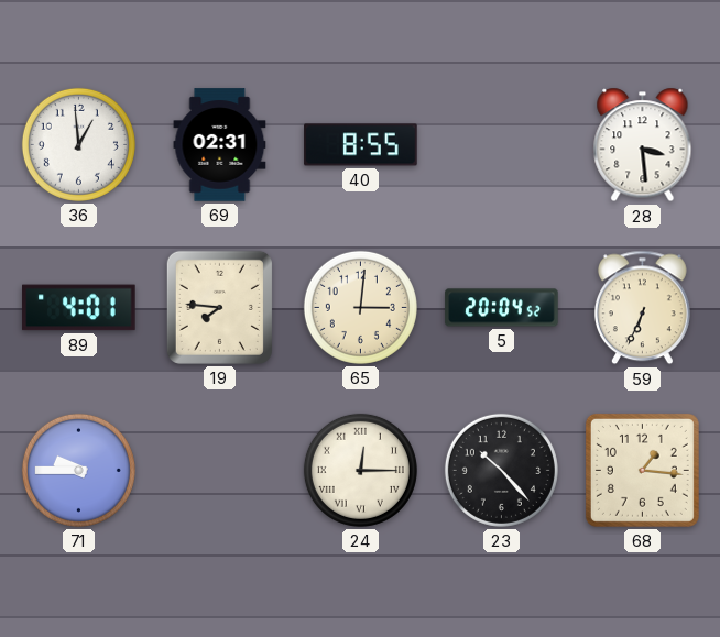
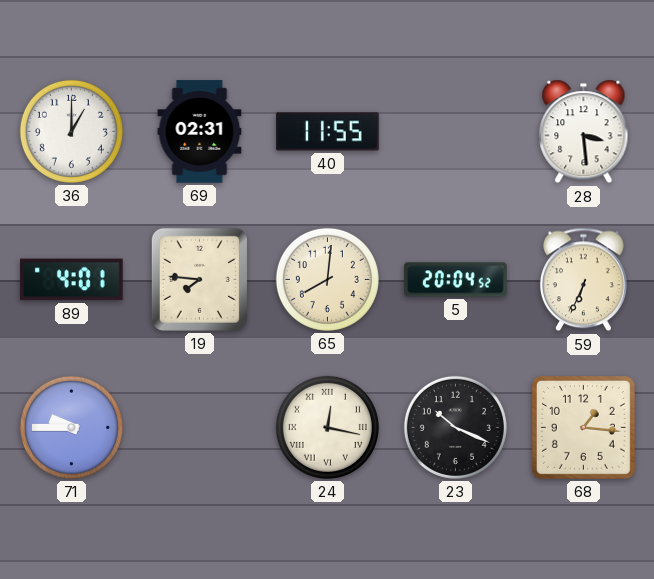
36: 12:59 -> 1:00 (71, 131)
40: 8:55 -> 11:55 (328, 132)
65: 3:01 -> 8:01 (327, 279)
24: 12:15 -> 12:17 (327, 427)
23: 10:23 -> 10:19 (455, 427)
